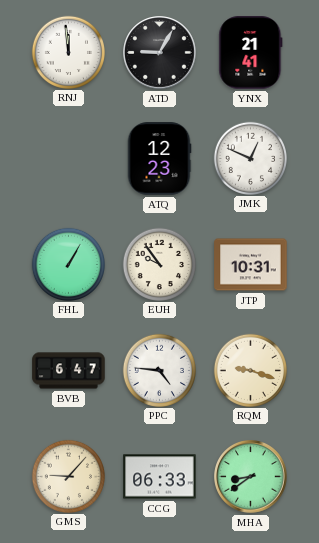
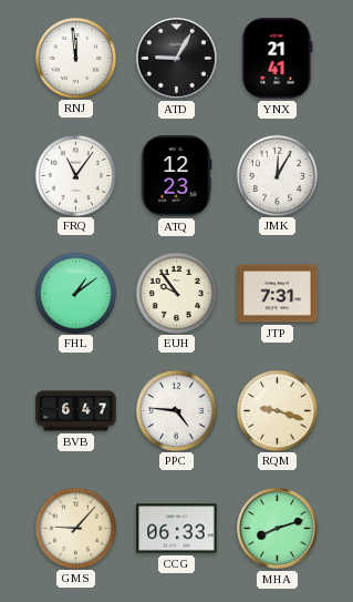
FRQ: none -> 11:06 (75, 175)
JMK: 12:49 -> 12:05 (277, 175)
FHL: 1:05 -> 1:09 (75, 293)
JTP: 10:31 -> 7:31 (278, 294)
MHA: 8:39 -> 8:12 (278, 529)
